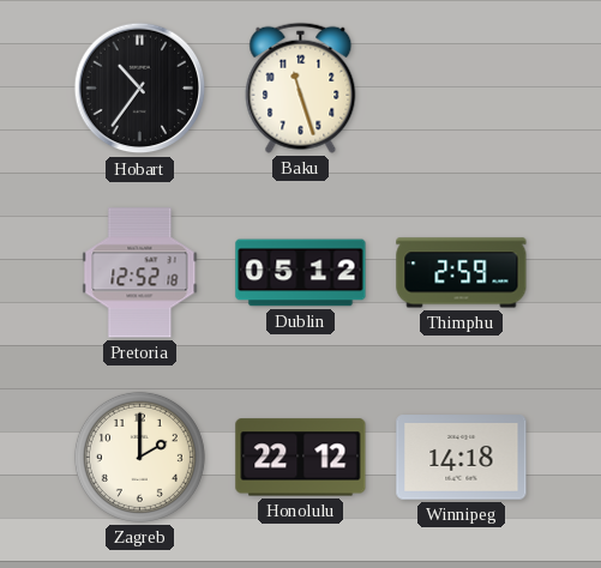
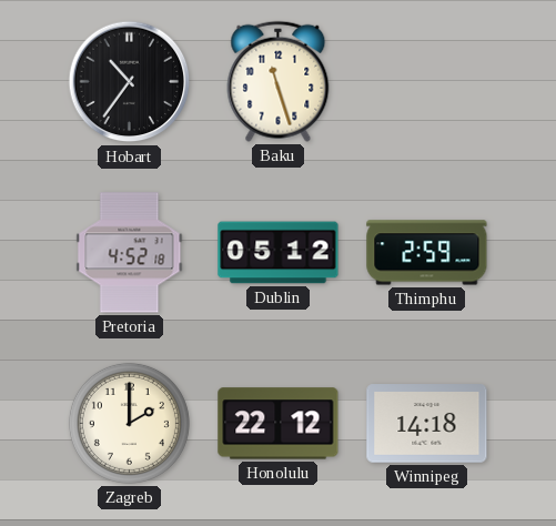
Pretoria: 12:52 -> 4:52 (130, 253)
